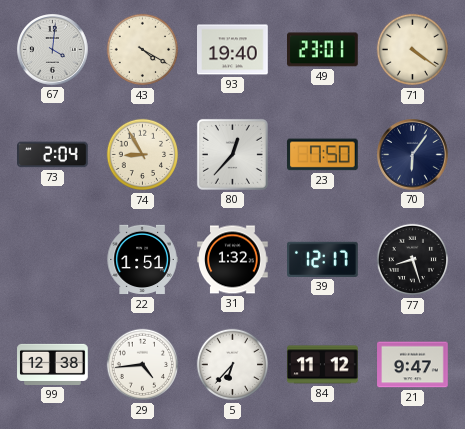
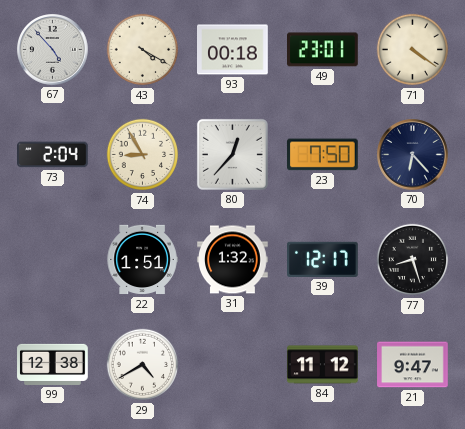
67: 4:01 -> 4:53 (53, 50)
93: 19:40 -> 00:18 (233, 50)
70: 6:06 -> 6:23 (413, 155)
29: 4:44 -> 4:40 (143, 365)
5: 6:37 -> none (233, 365)
